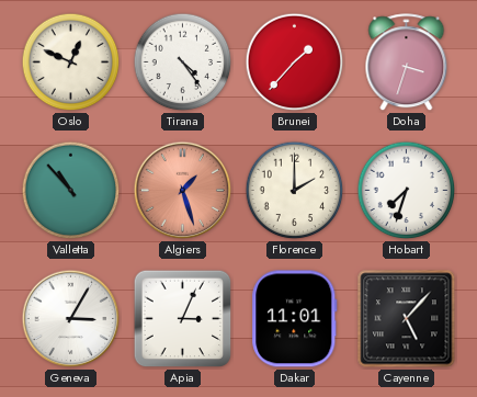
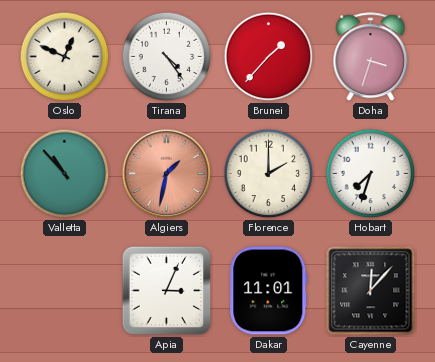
Algiers: 1:27 -> 1:32 (167, 174)
Geneva: 3:05 -> none (71, 319)
Cayenne: 5:07 -> 12:07 (371, 291)
